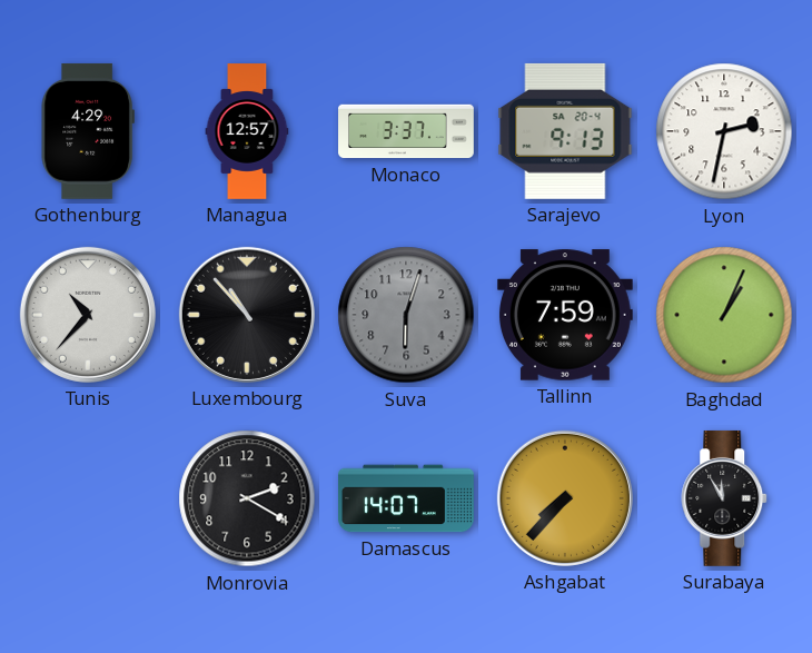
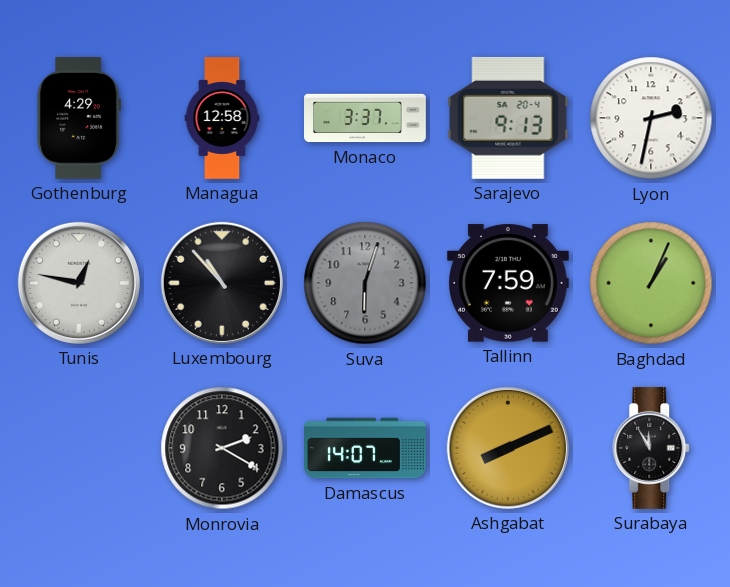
Managua: 12:57 -> 12:58 (222, 118)
Tunis: 10:37 -> 12:47 (79, 283)
Ashgabat: 7:37 -> 8:11 (508, 448)
